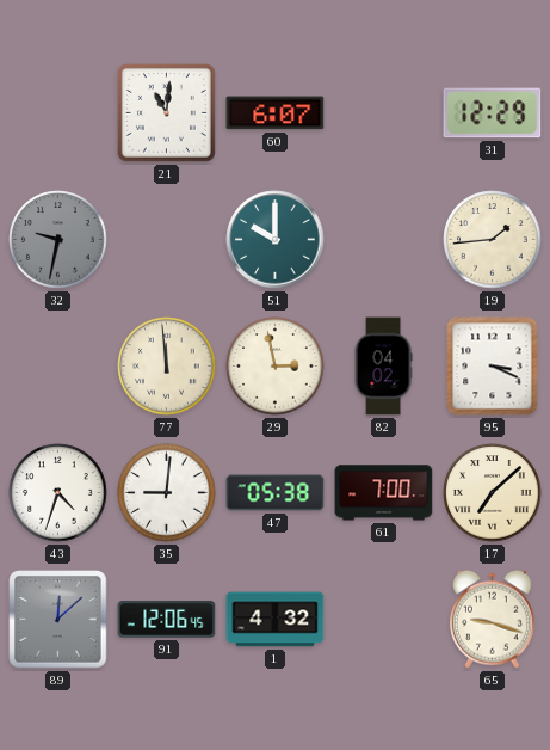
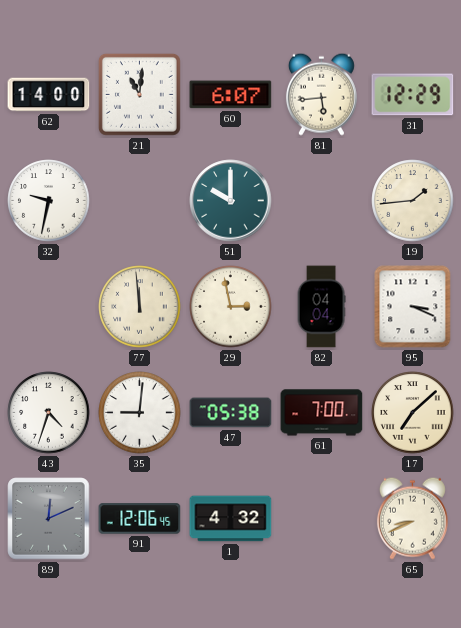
62: none -> 14:00 (49, 95)
81: none -> 5:44 (321, 94)
32 dial: grey -> white (49, 201)
82: 04:02 -> 04:04 (321, 307)
89: 12:08 -> 12:11 (49, 519)
65: 9:18 -> 8:41 (412, 518)
